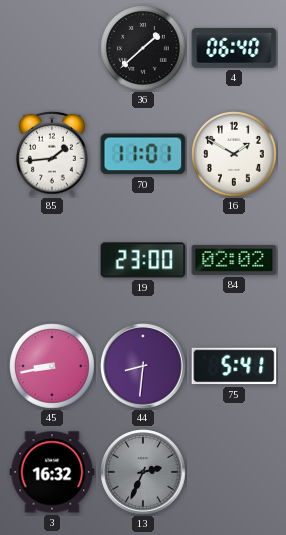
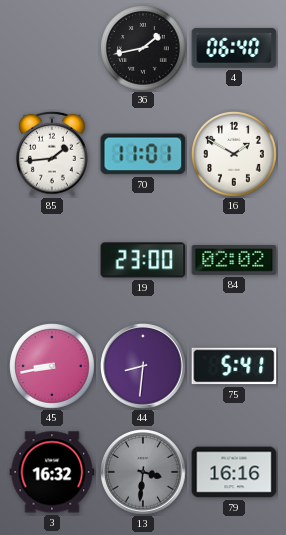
36: 1:38 -> 1:43 (144, 49)
13: 2:34 -> 3:31 (143, 472)
79: none -> 16:16 (234, 472)
